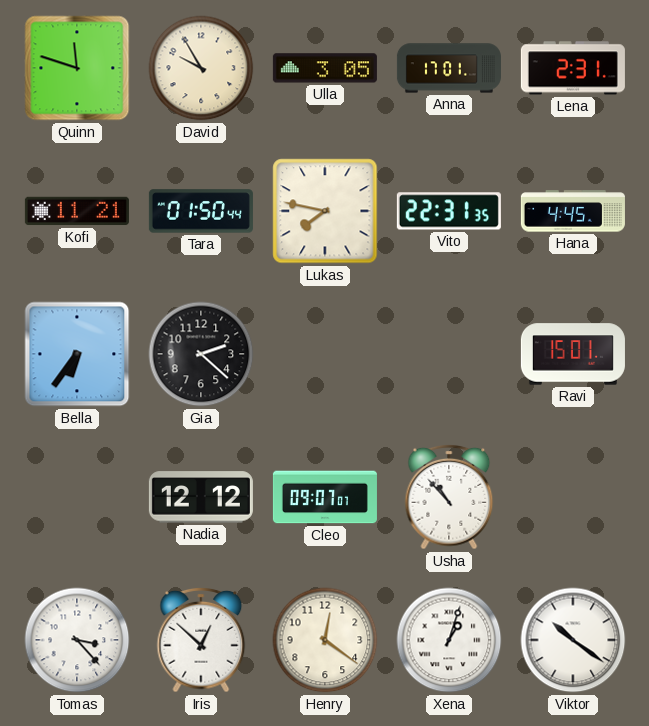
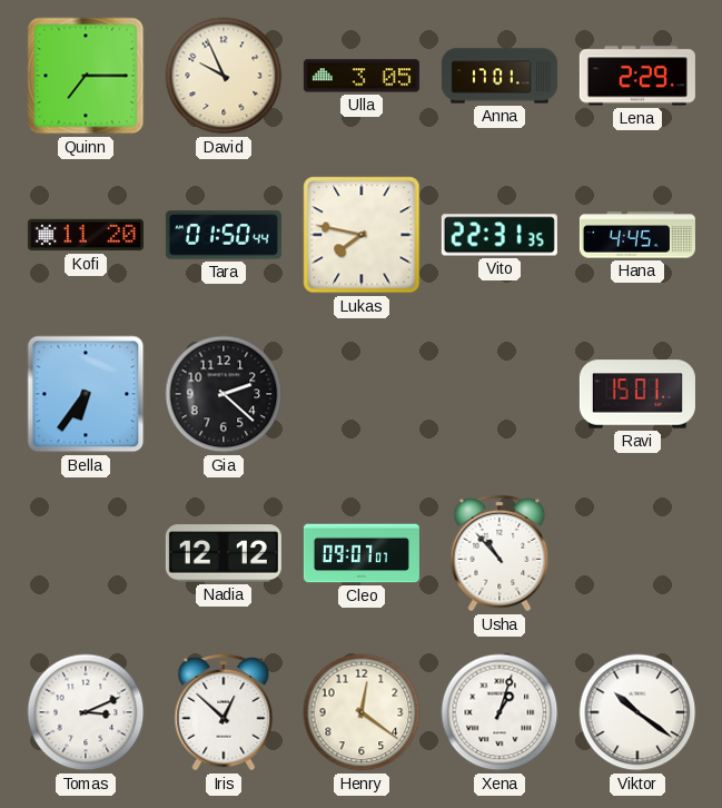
Quinn: 11:48 -> 7:15 (86, 76)
David: 9:55 -> 9:56 (224, 76)
Lena: 2:31 -> 2:29 (637, 76)
Kofi: 11:21 -> 11:20 (86, 235)
Tomas: 3:23 -> 3:11 (86, 712)
